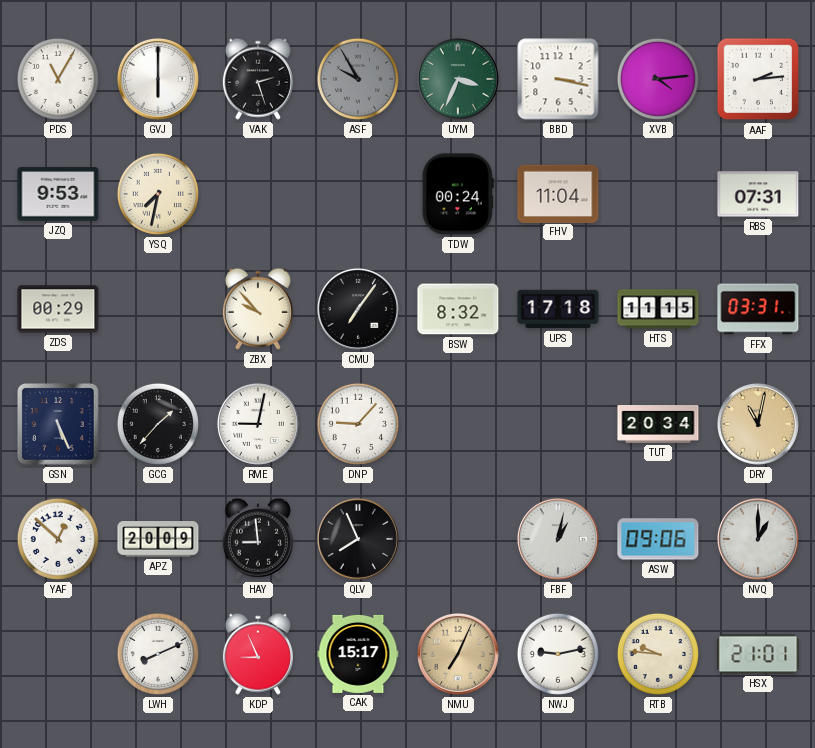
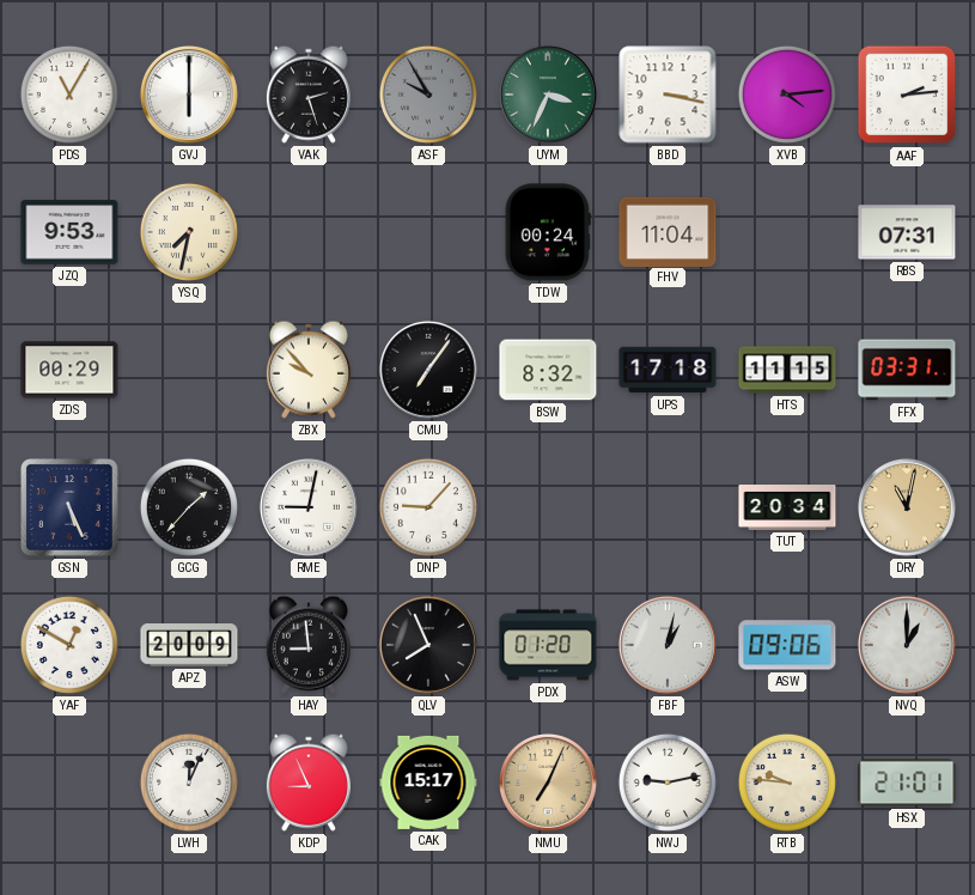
YAF: 12:52 -> 12:50 (69, 645)
PDX: none -> 01:20 (548, 645)
LWH: 8:11 -> 12:04 (189, 783)
